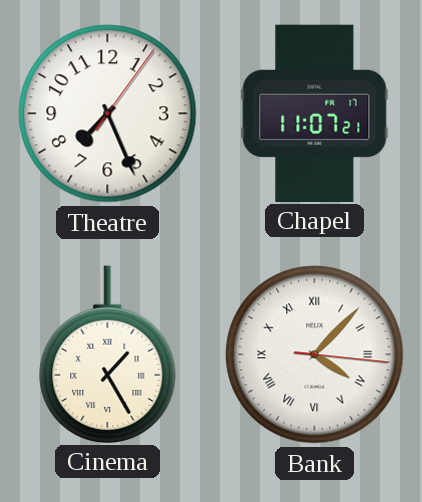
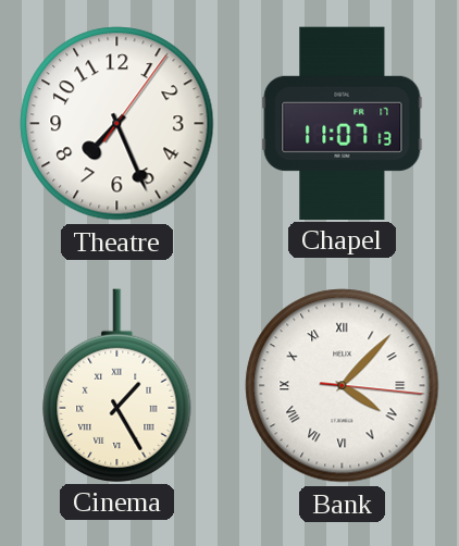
Chapel: 11:07:21 -> 11:07:13 (343, 123)
